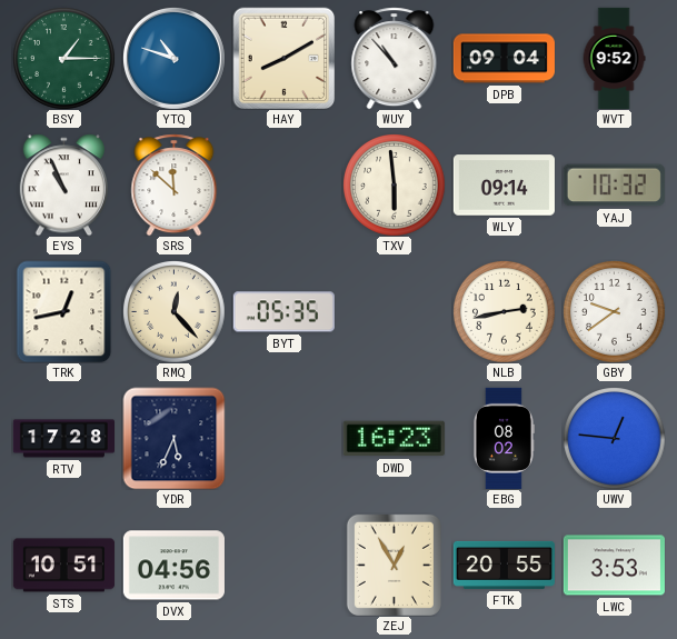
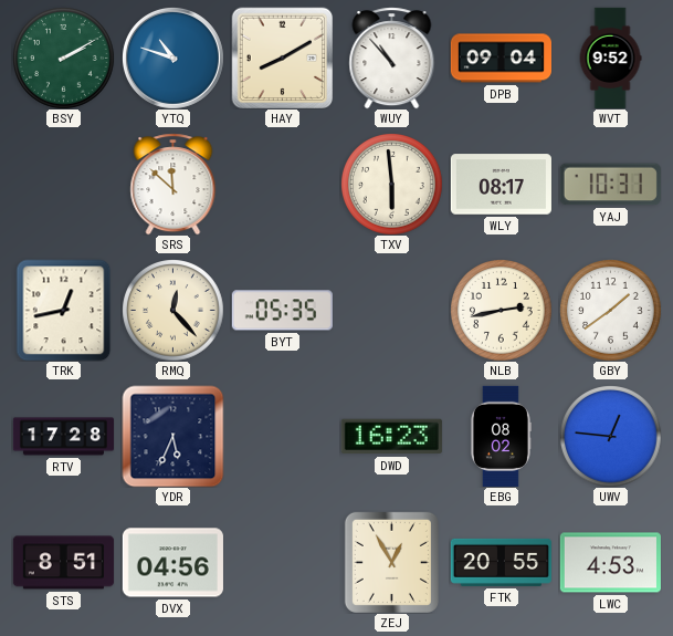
BSY: 1:15 -> 2:10 (64, 59)
EYS: 10:56 -> none (63, 184)
WLY: 09:14 -> 08:17 (501, 185)
YAJ: 10:32 -> 10:31 (610, 185)
GBY: 9:39 -> 1:39 (611, 311)
STS: 10:51 -> 8:51 (63, 563)
LWC: 3:53 -> 4:53 (610, 563)
